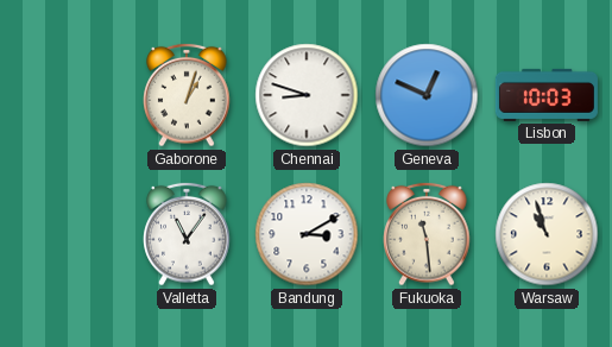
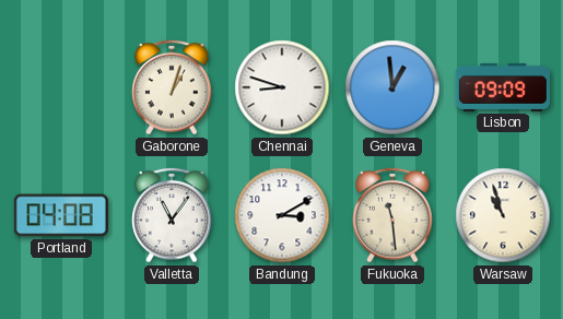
Geneva: 12:49 -> 12:59 (392, 87)
Lisbon: 10:03 -> 09:09 (503, 87)
Portland: none -> 04:08 (61, 215)
